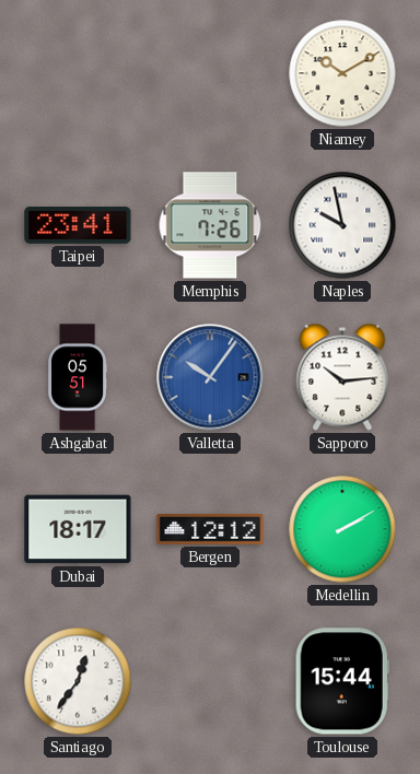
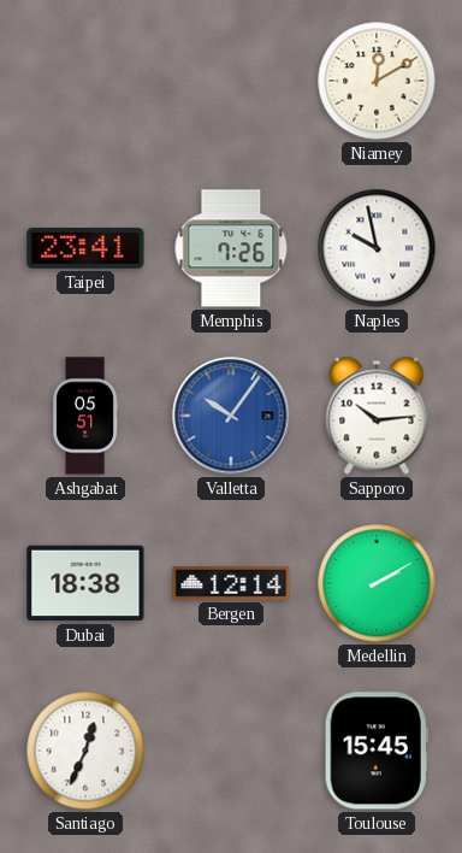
Niamey: 10:10 -> 12:10 (377, 81)
Dubai: 18:17 -> 18:38 (85, 583)
Bergen: 12:12 -> 12:14 (231, 584)
Santiago: 12:36 -> 12:34 (85, 751)
Toulouse: 15:44 -> 15:45 (377, 751)
